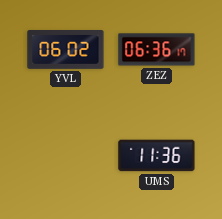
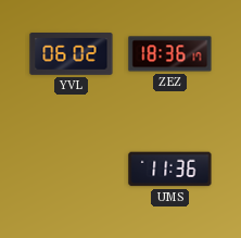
ZEZ: 06:36 -> 18:36 (170, 54)
